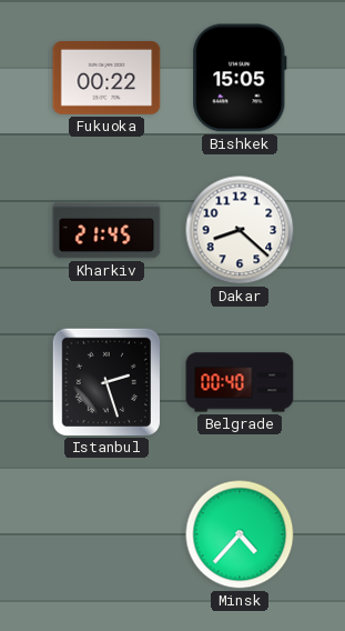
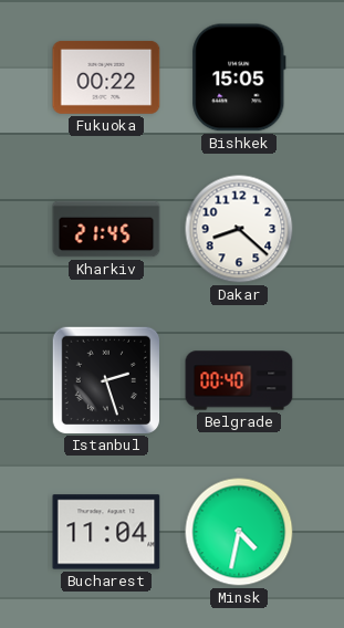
Bucharest: none -> 11:04 (106, 532)
Minsk: 4:37 -> 4:32 (239, 532)
